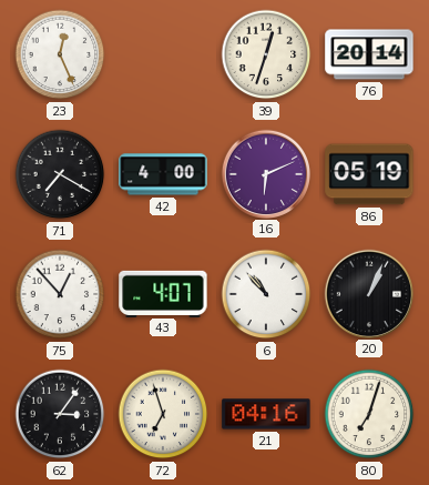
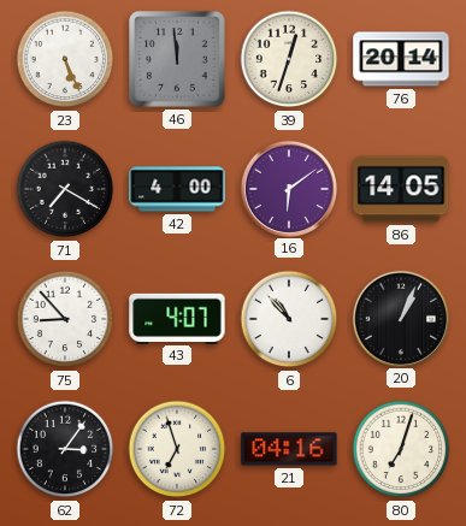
23: 12:26 -> 5:26 (65, 59)
46: none -> 11:59 (177, 59)
16: 6:11 -> 6:09 (288, 188)
86: 05:19 -> 14:05 (401, 189)
75: 12:53 -> 8:53 (65, 319)
